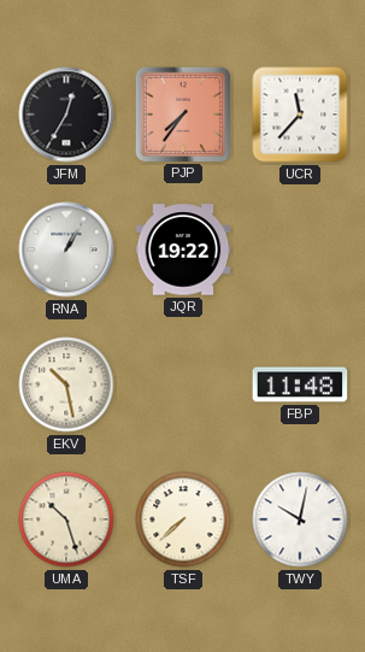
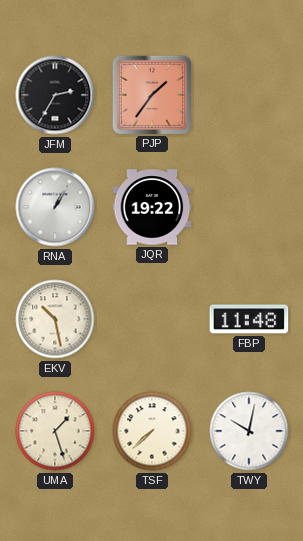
JFM: 12:35 -> 2:35 (55, 95)
PJP: 7:36 -> 1:36 (151, 94)
UCR: 11:37 -> none (300, 114)
UMA: 10:27 -> 1:27 (55, 431)
